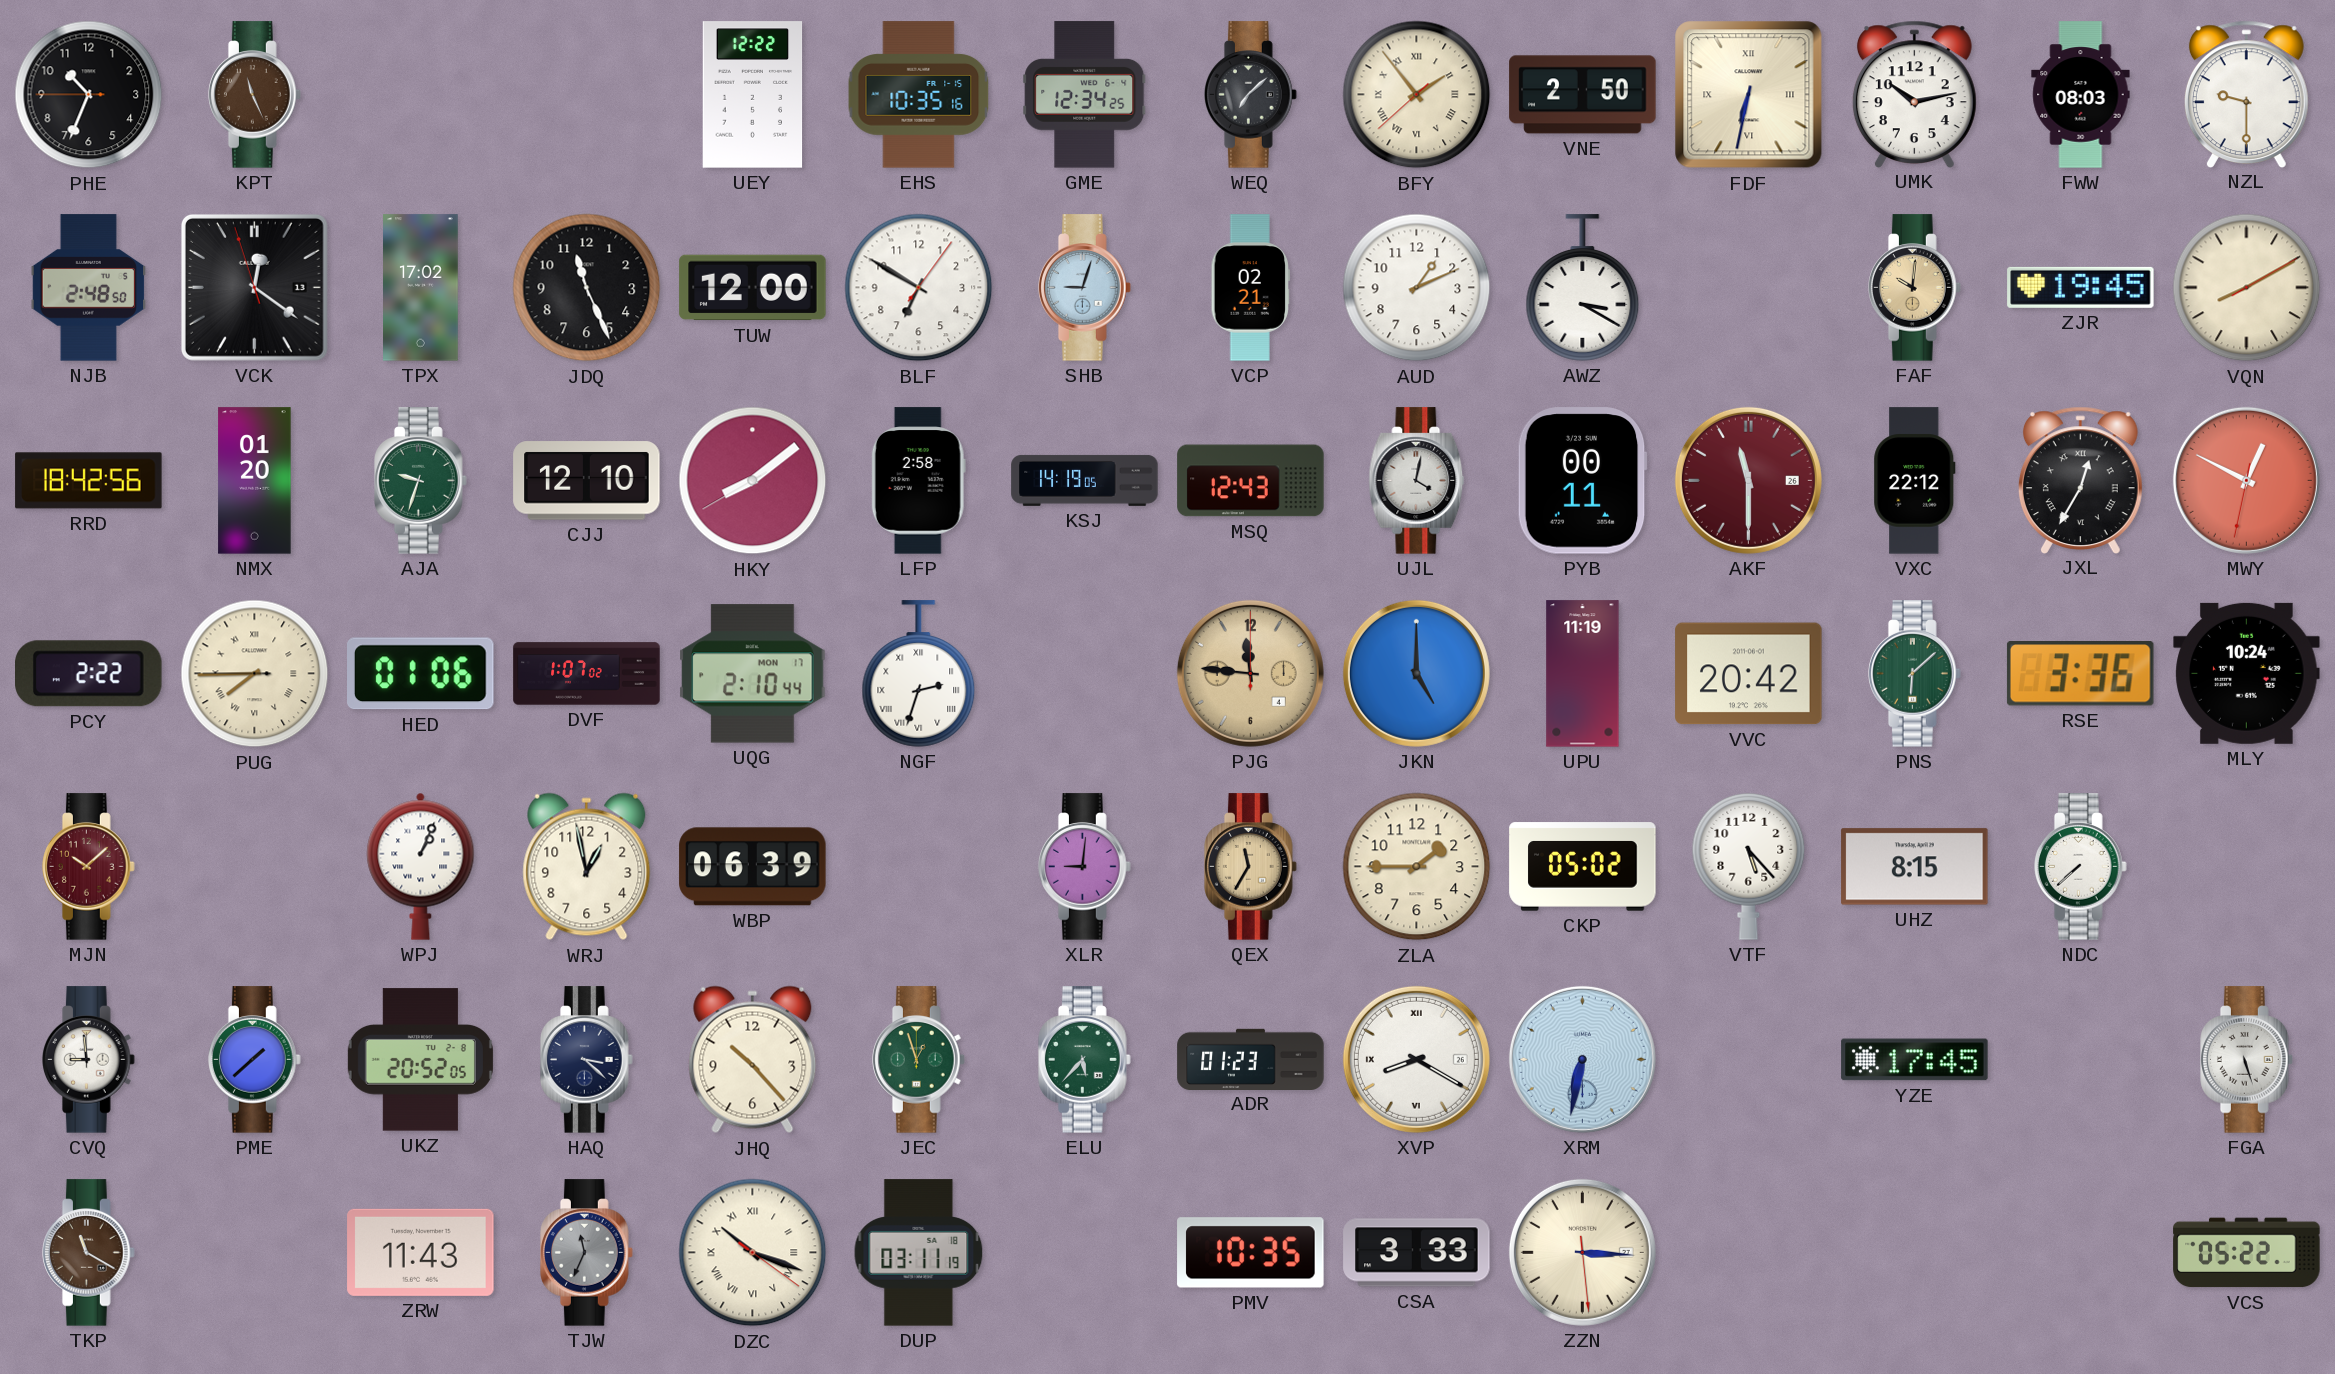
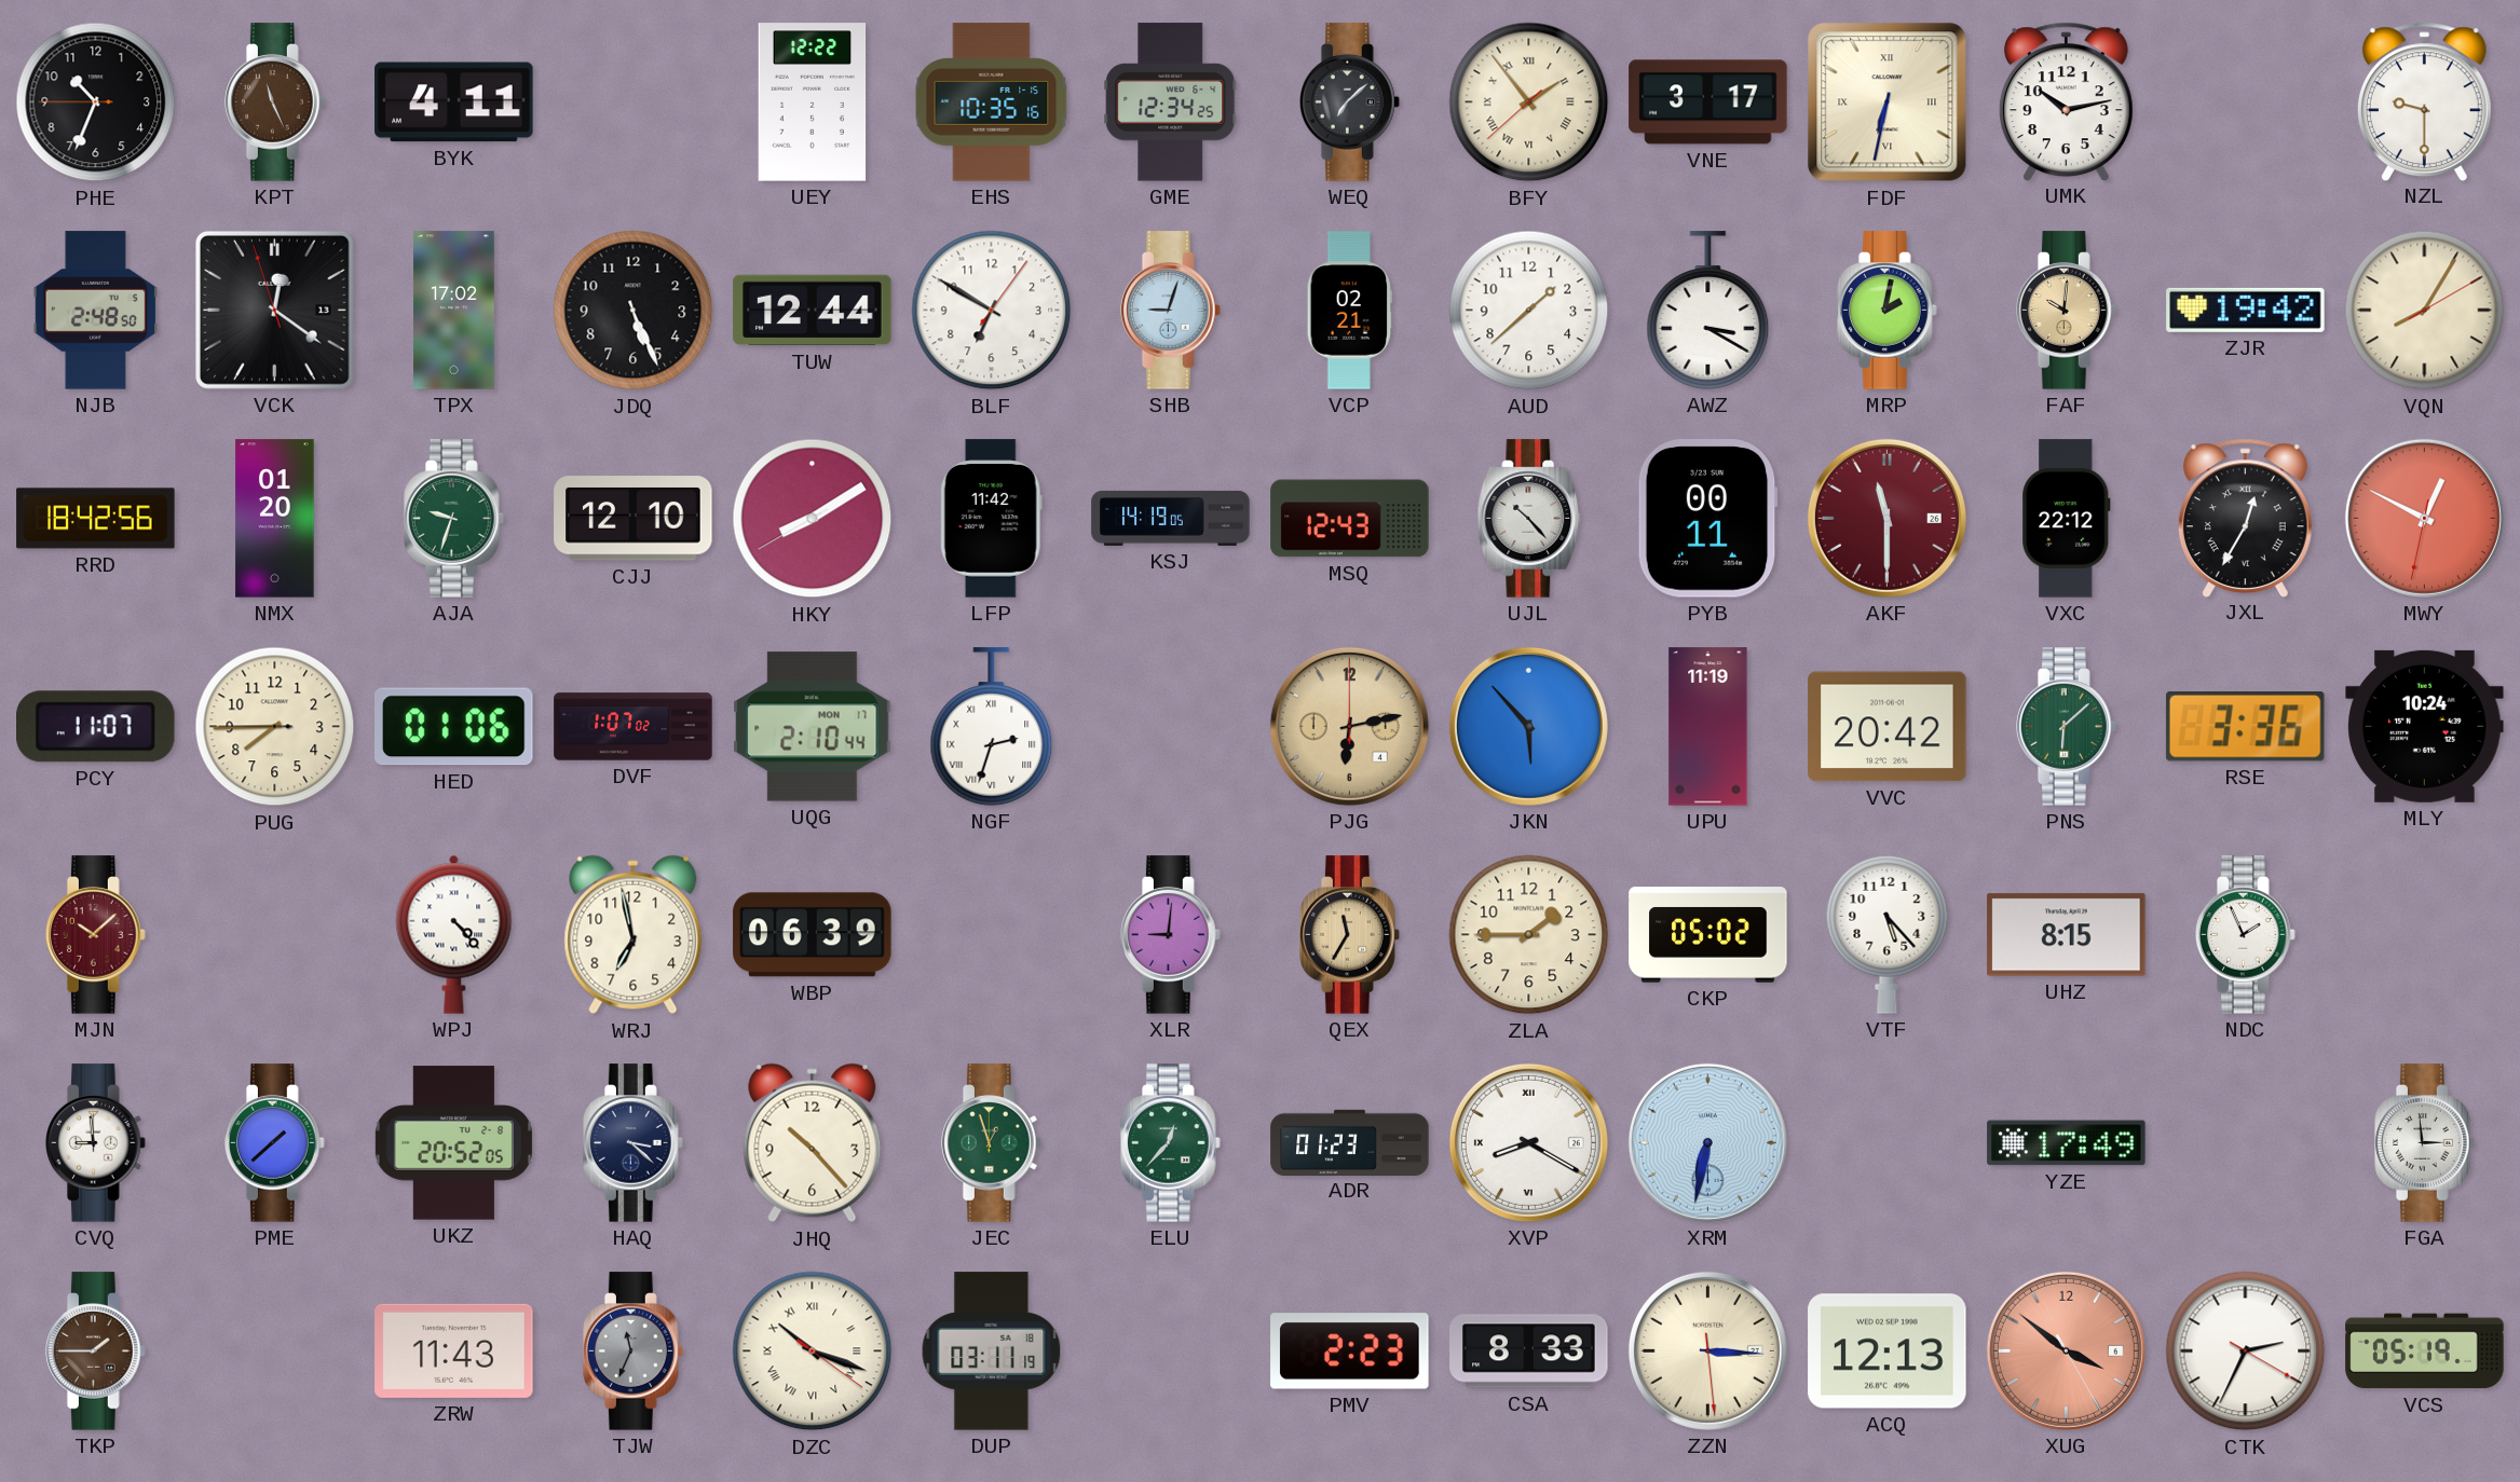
BYK: none -> 4:11 (454, 102)
VNE: 2:50 -> 3:17 (1708, 102)
FWW: 08:03 -> none (2081, 95)
JDQ: 11:26 -> 5:26 (634, 311)
TUW: 12:00 -> 12:44 (813, 311)
AUD: 1:11 -> 1:38 (1529, 311)
MRP: none -> 2:02 (1888, 311)
ZJR: 19:45 -> 19:42 (2246, 310)
VQN: 8:10 -> 8:05 (2425, 311)
HKY: 8:08 -> 8:09 (813, 519)
LFP: 2:58 -> 11:42 (991, 519)
UJL: 4:02 -> 10:23 (1529, 519)
PCY: 2:22 -> 11:07 (96, 727)
PUG numerals: Roman -> Arabic (275, 727)
PJG: 11:46 -> 6:13 (1349, 726)
JKN: 5:00 -> 5:53 (1528, 726)
WPJ: 1:04 -> 4:23 (454, 934)
WRJ: 12:58 -> 6:58 (634, 935)
NDC: 7:38 -> 1:56 (2246, 935)
ELU: 5:37 -> 12:37 (1171, 1143)
YZE: 17:45 -> 17:49 (2067, 1143)
FGA: 5:27 -> 2:59 (2425, 1143)
TKP: 11:20 -> 1:45 (96, 1351)
PMV: 10:35 -> 2:23 (1350, 1351)
CSA: 3:33 -> 8:33 (1529, 1351)
ACQ: none -> 12:13 (1888, 1351)
XUG: none -> 3:51 (2066, 1350)
CTK: none -> 2:34 (2246, 1351)
VCS: 05:22 -> 05:19 (2425, 1351)
